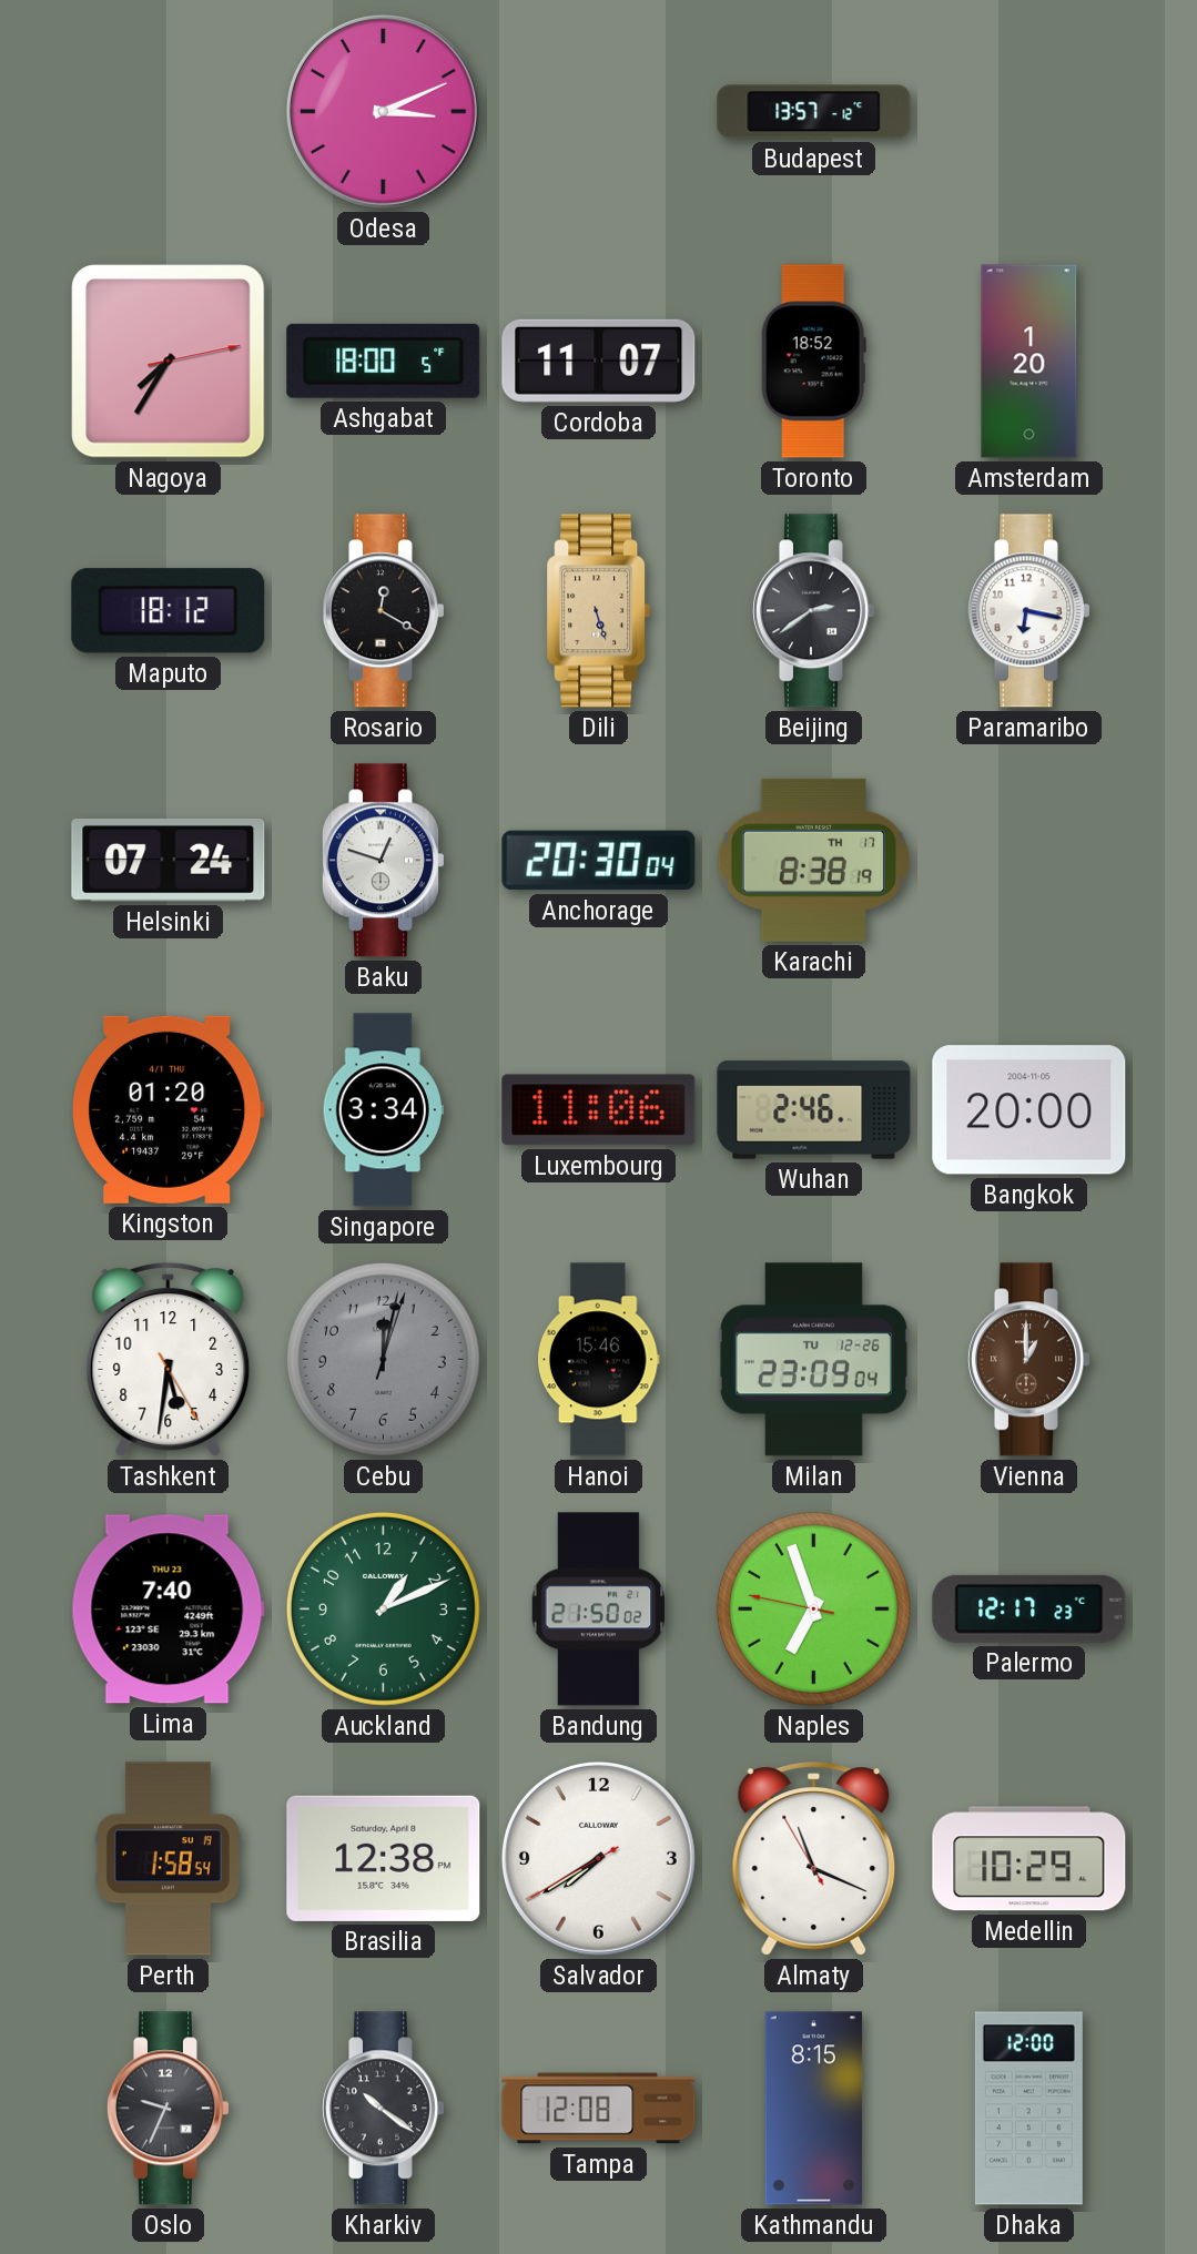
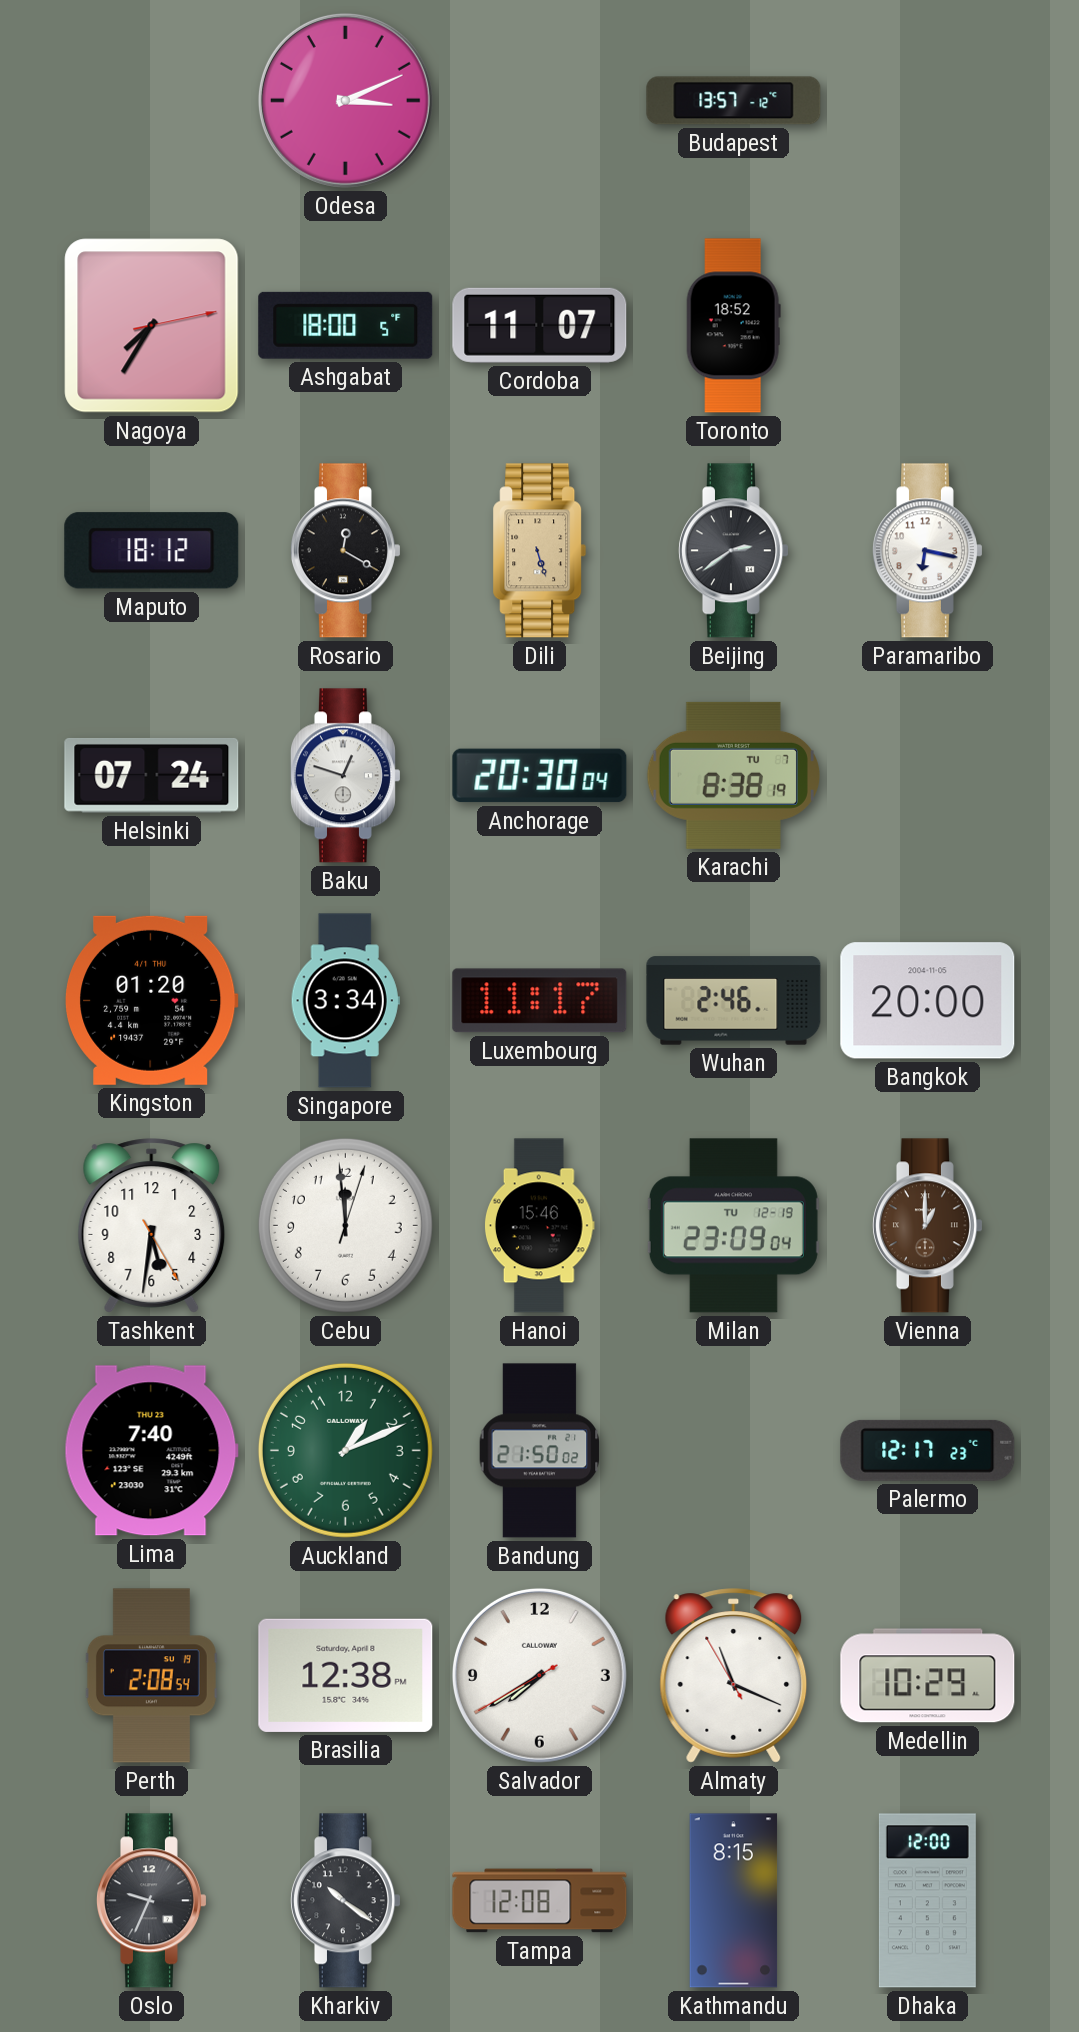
Amsterdam: 1:20 -> none (1029, 362)
Karachi date: TH 17 -> TU 7 (733, 775)
Luxembourg: 11:06 -> 11:17 (540, 1001)
Cebu: 12:02 -> 11:59 (345, 1225)
Cebu dial: grey -> white (345, 1225)
Milan date: TU 12-26 -> TU 12-19 (733, 1226)
Naples: 6:56 -> none (813, 1608)
Perth: 1:58 -> 2:08 (151, 1676)
